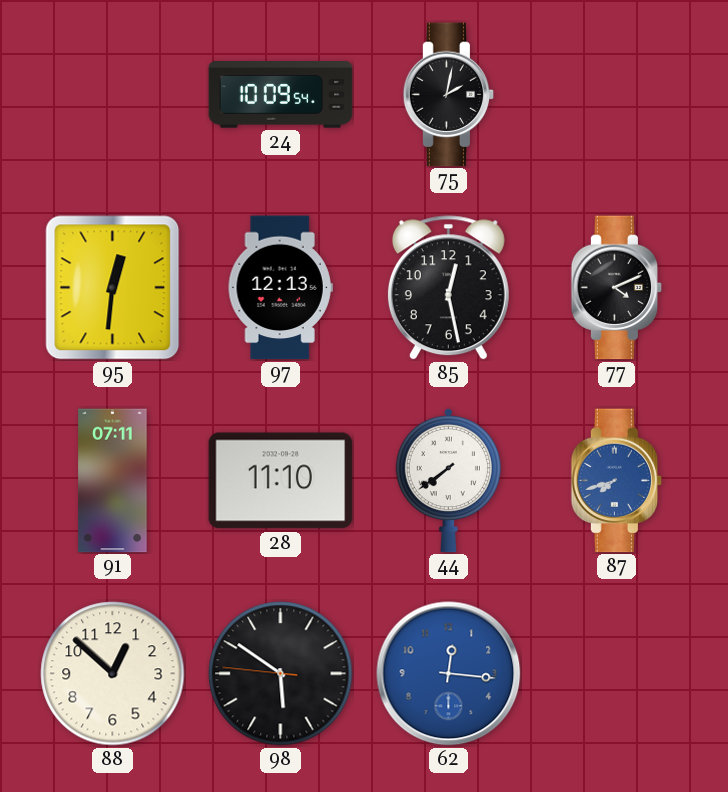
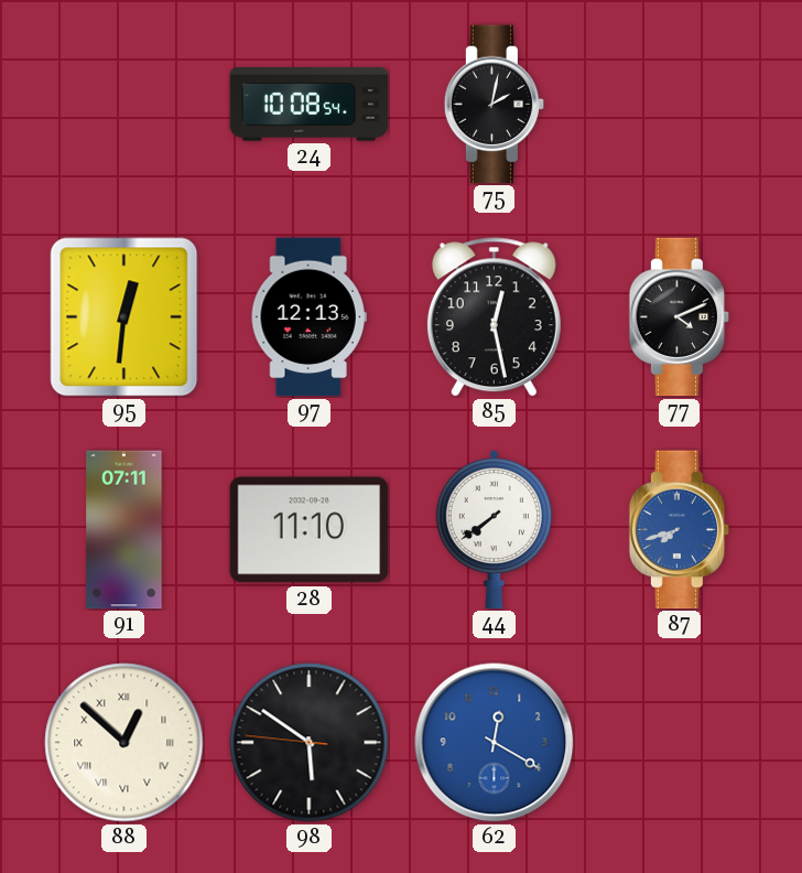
24: 10:09 -> 10:08 (310, 105)
88 numerals: Arabic -> Roman (124, 743)
62: 12:16 -> 12:20 (495, 743)
